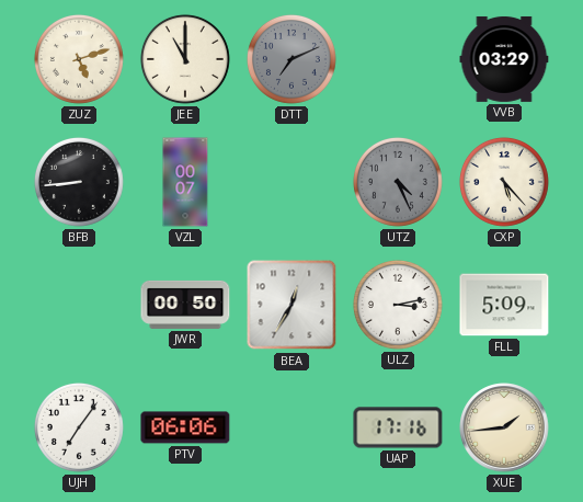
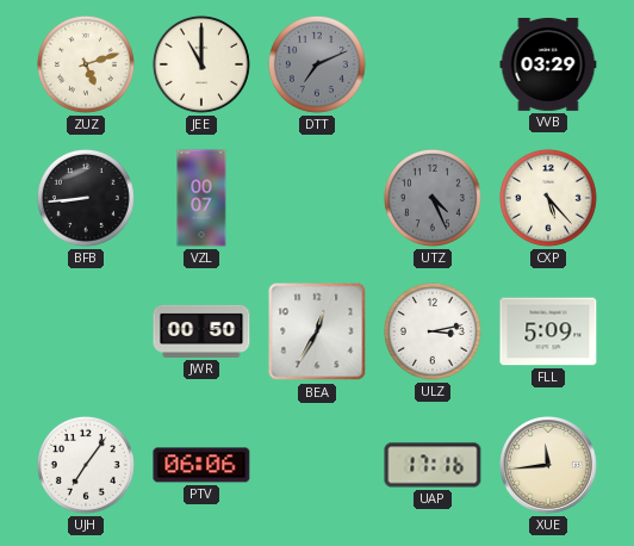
XUE: 1:44 -> 11:44 (548, 465)
